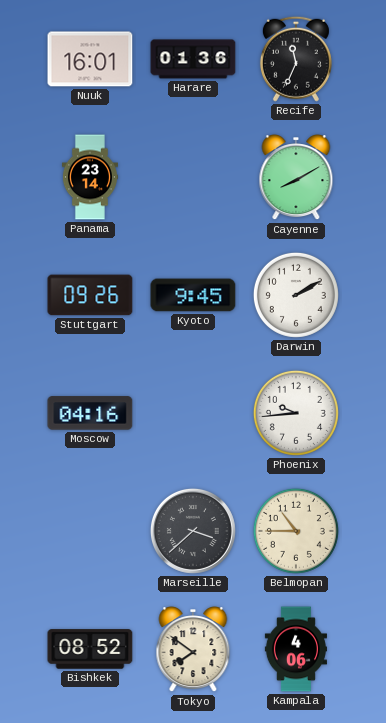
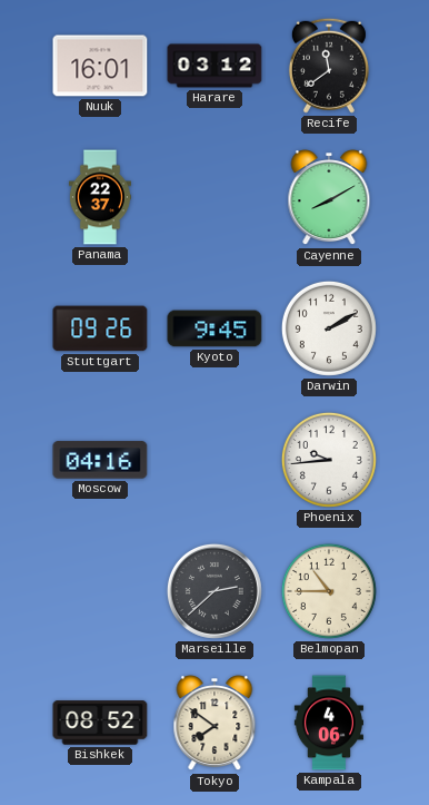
Harare: 01:36 -> 03:12 (214, 66)
Recife: 11:34 -> 11:39 (329, 66)
Panama: 23:14 -> 22:37 (100, 197)
Marseille: 3:38 -> 2:38 (214, 591)
